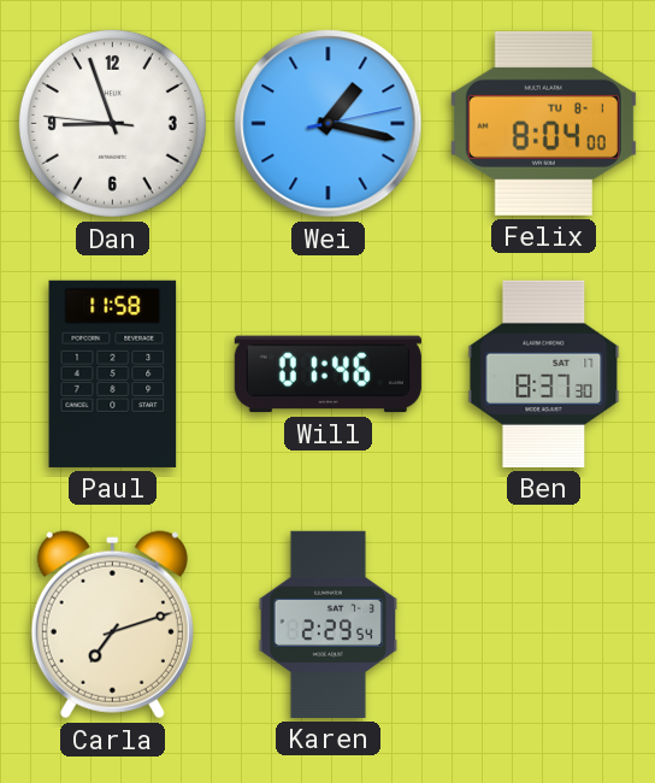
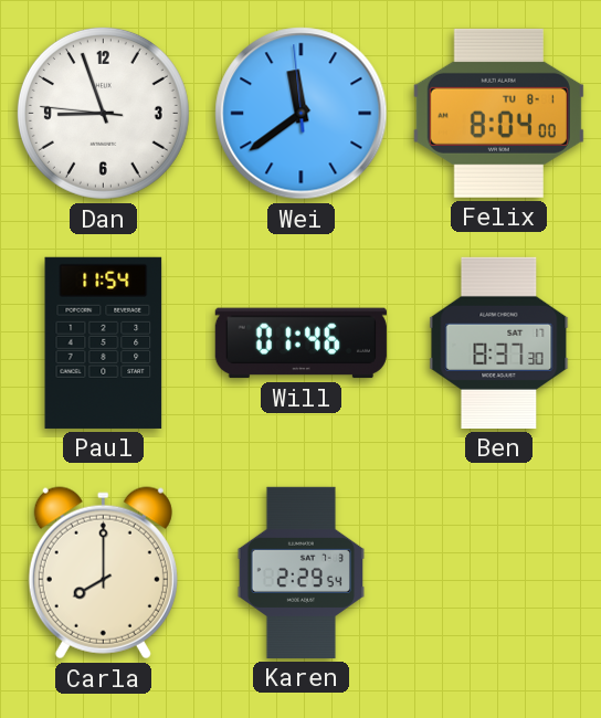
Wei: 1:17 -> 11:38 (302, 114)
Paul: 11:58 -> 11:54 (104, 342)
Carla: 7:12 -> 8:00 (103, 573)
